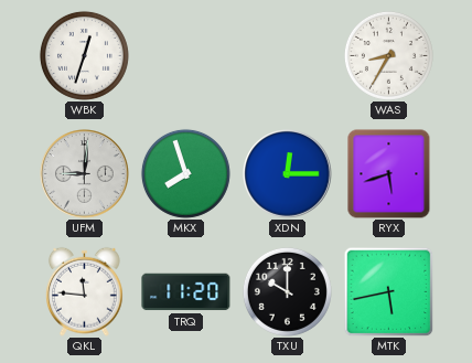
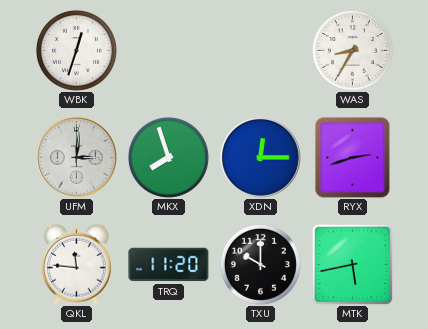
UFM: 9:01 -> 3:01 (77, 158)
RYX: 5:42 -> 2:42 (353, 157)
